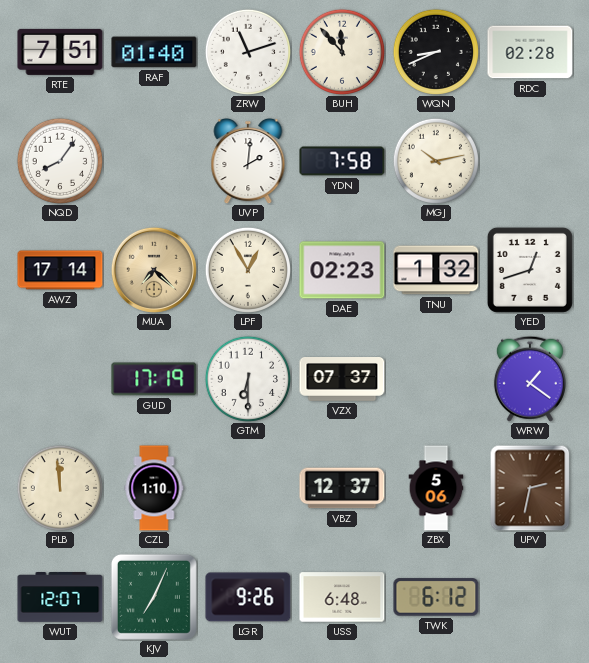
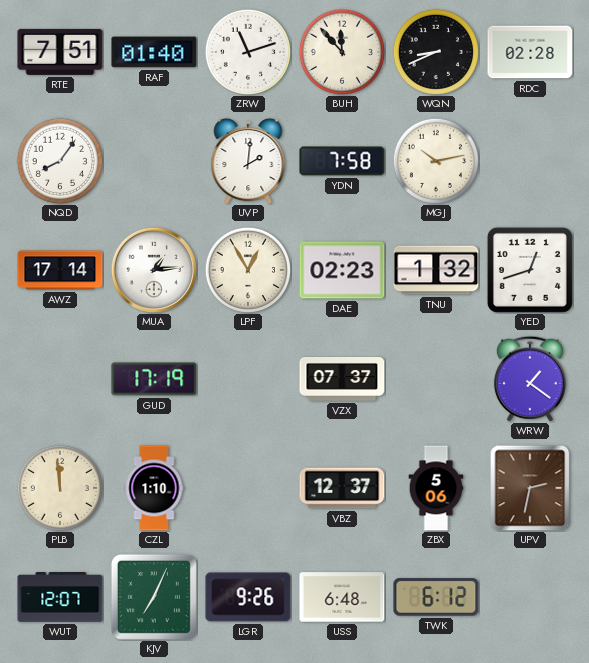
MUA: 7:22 -> 1:14 (154, 270)
MUA dial: champagne -> white (154, 270)
GTM: 6:30 -> none (247, 378)
